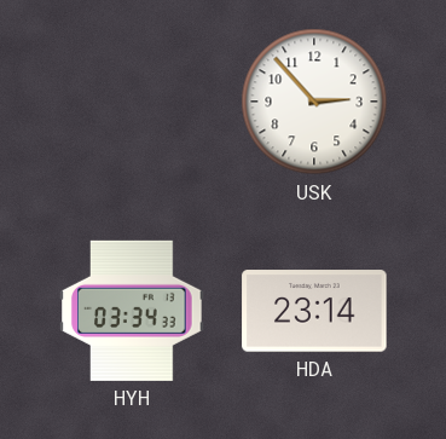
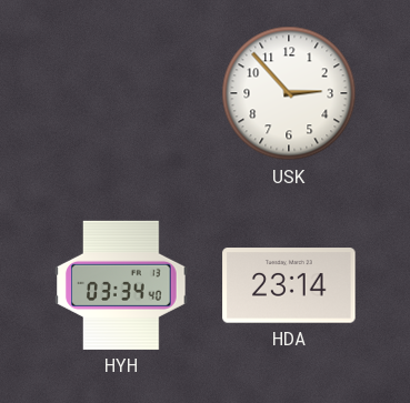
HYH: 03:34:33 -> 03:34:40 (121, 285)
